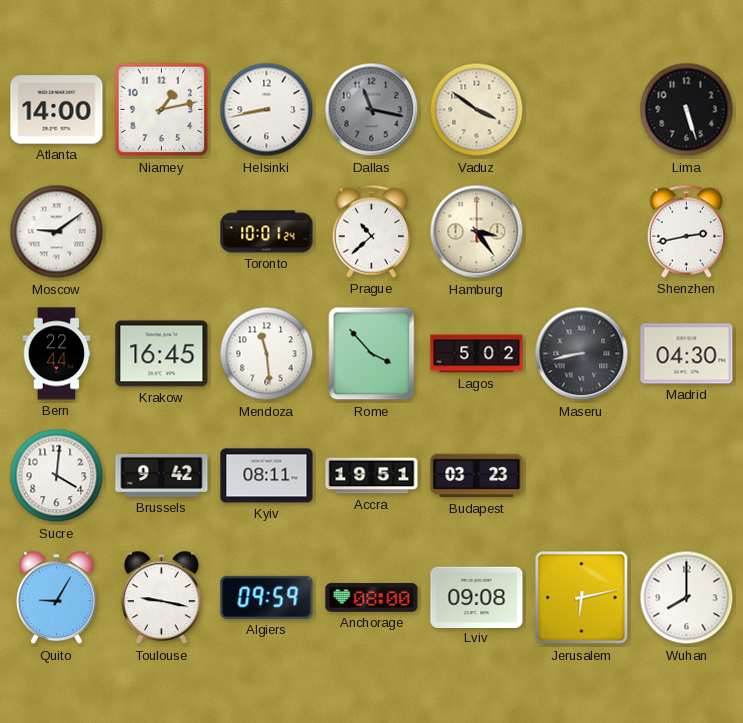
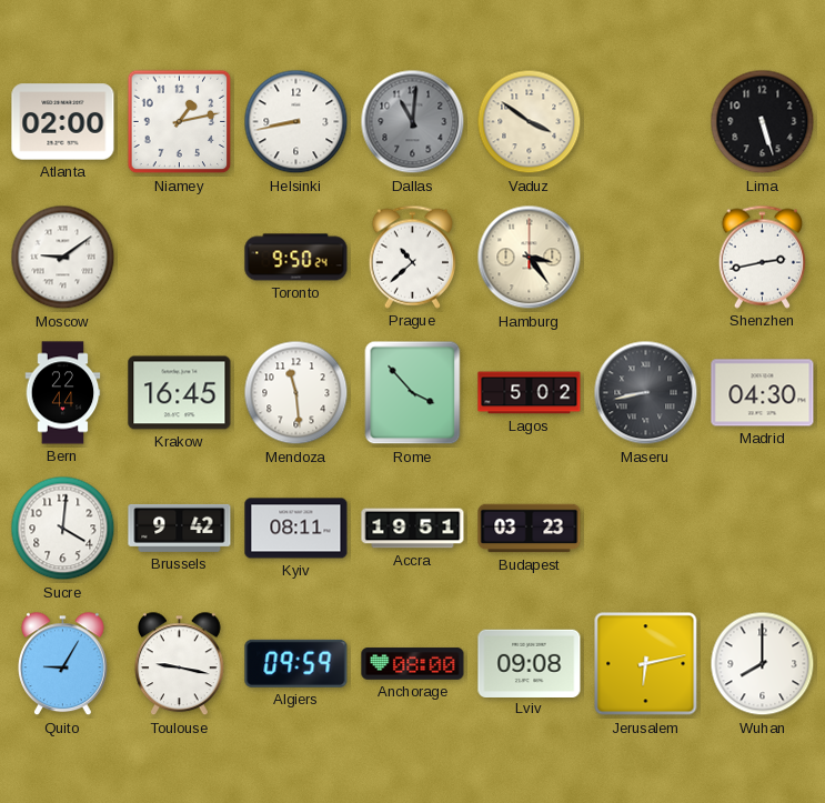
Atlanta: 14:00 -> 02:00 (63, 122)
Dallas: 11:17 -> 11:01 (413, 122)
Toronto: 10:01 -> 9:50 (296, 258)
